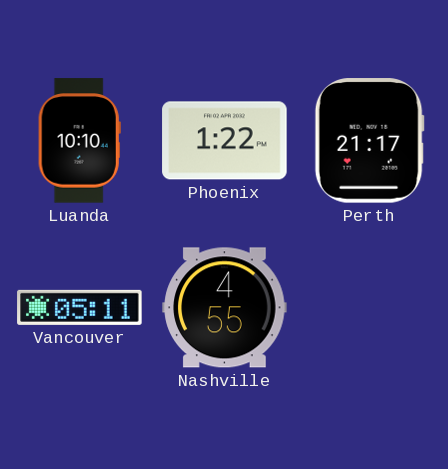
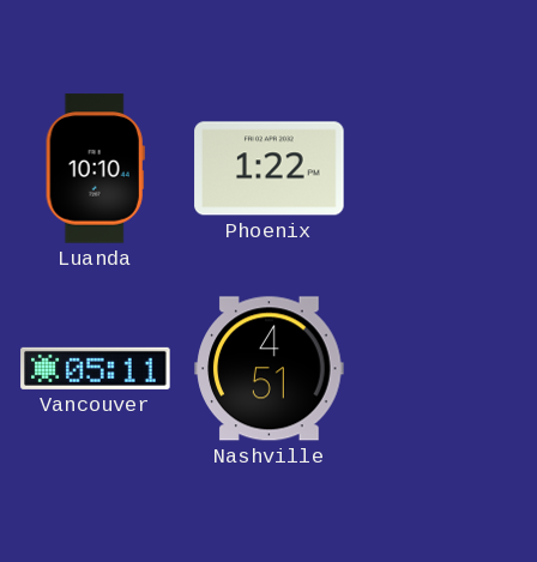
Perth: 21:17 -> none (369, 141)
Nashville: 4:55 -> 4:51 (270, 369)
